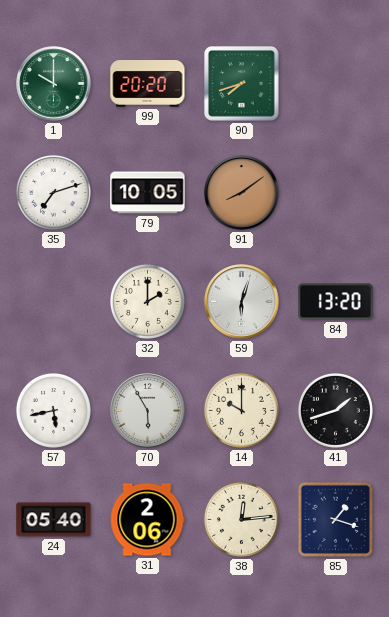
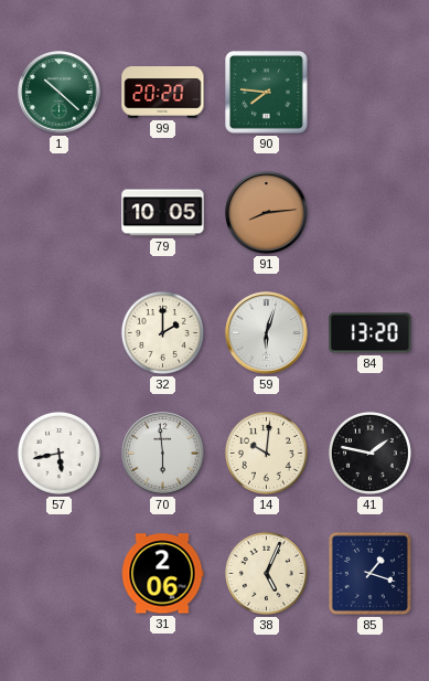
1: 10:00 -> 10:22 (60, 93)
90: 7:42 -> 7:46 (267, 93)
35: 7:12 -> none (53, 192)
91: 8:09 -> 8:14 (267, 213)
70: 5:55 -> 5:59 (163, 454)
14: 10:00 -> 10:01 (266, 453)
41: 1:42 -> 1:47 (369, 453)
24: 05:40 -> none (54, 520)
38: 12:14 -> 5:04 (266, 573)
